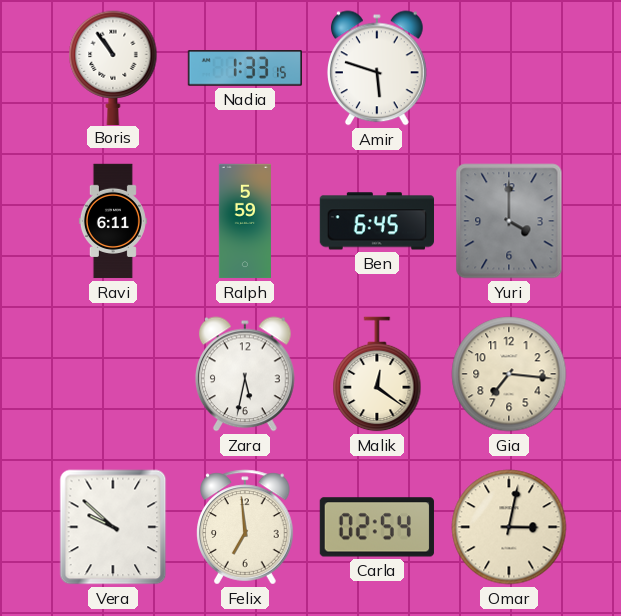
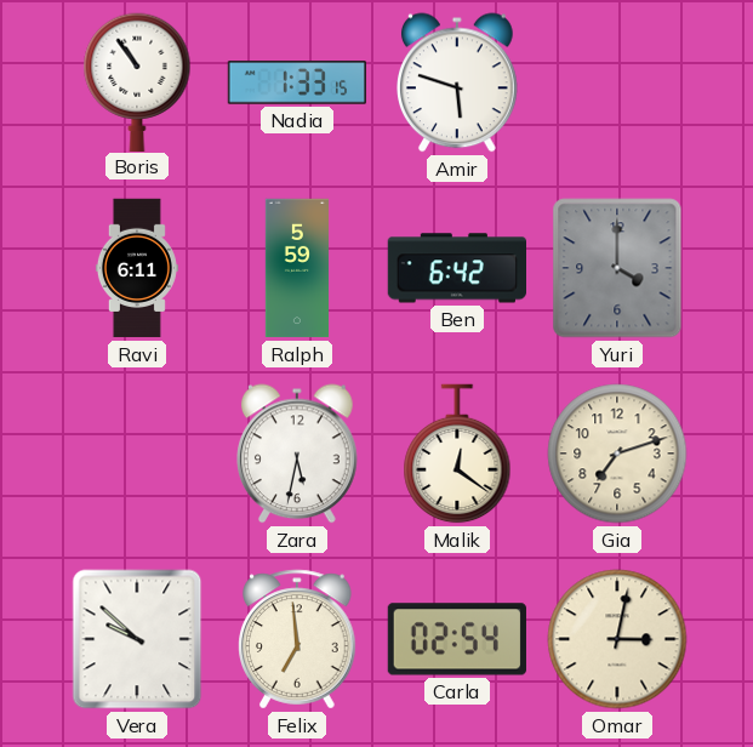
Ben: 6:45 -> 6:42 (456, 268)
Gia: 7:16 -> 7:12 (617, 454)
